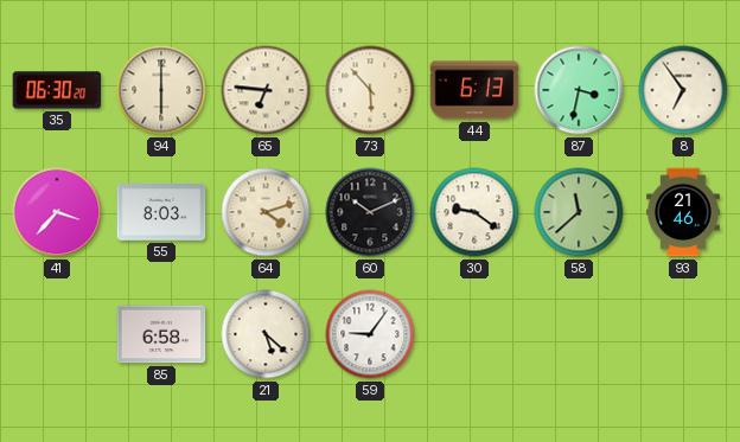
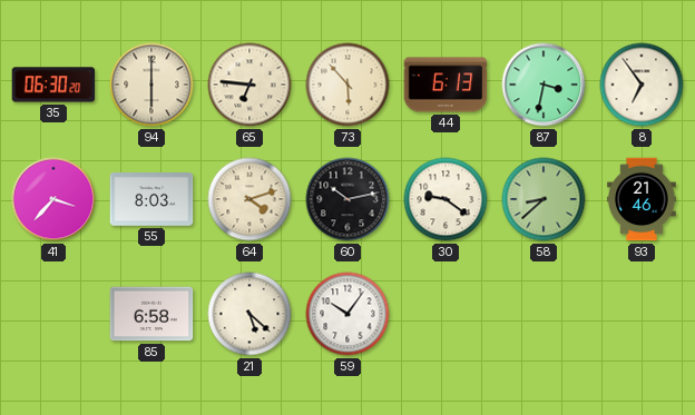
60: 10:11 -> 10:13 (347, 199)
58: 11:38 -> 8:38 (544, 199)
59: 9:06 -> 10:06 (347, 314)
